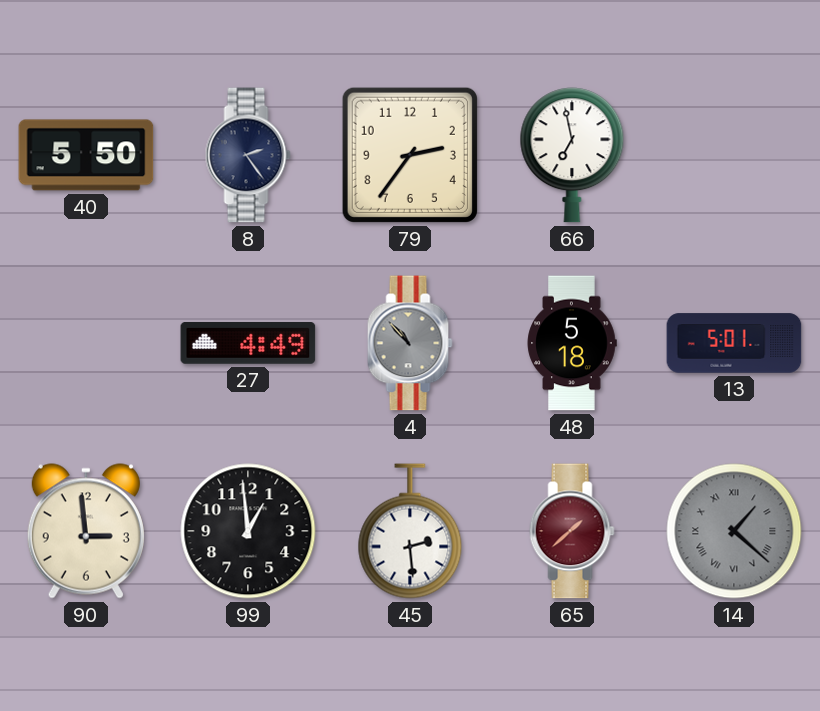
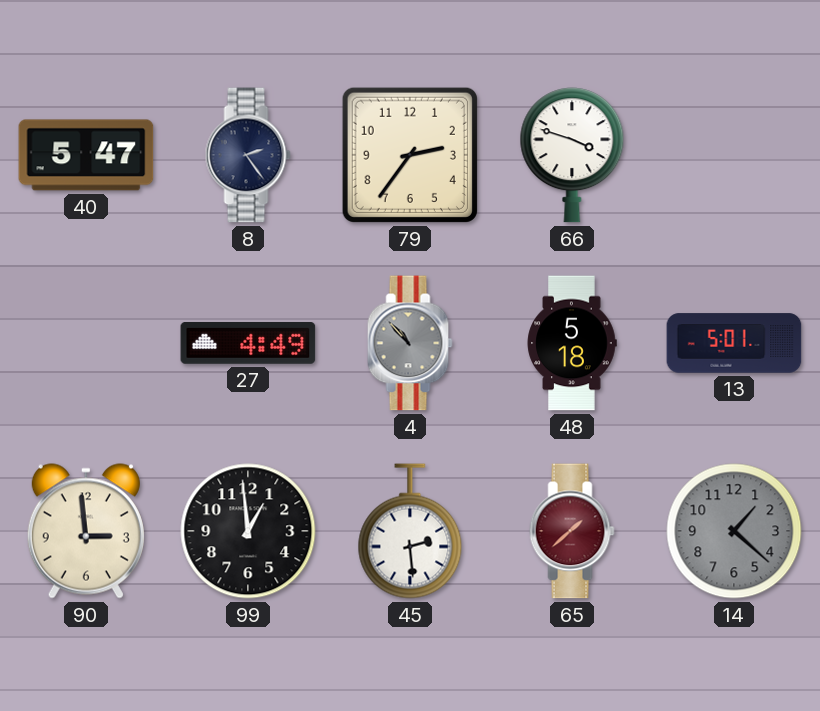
40: 5:50 -> 5:47 (86, 155)
66: 6:58 -> 3:48 (572, 155)
14 numerals: Roman -> Arabic (734, 531)
